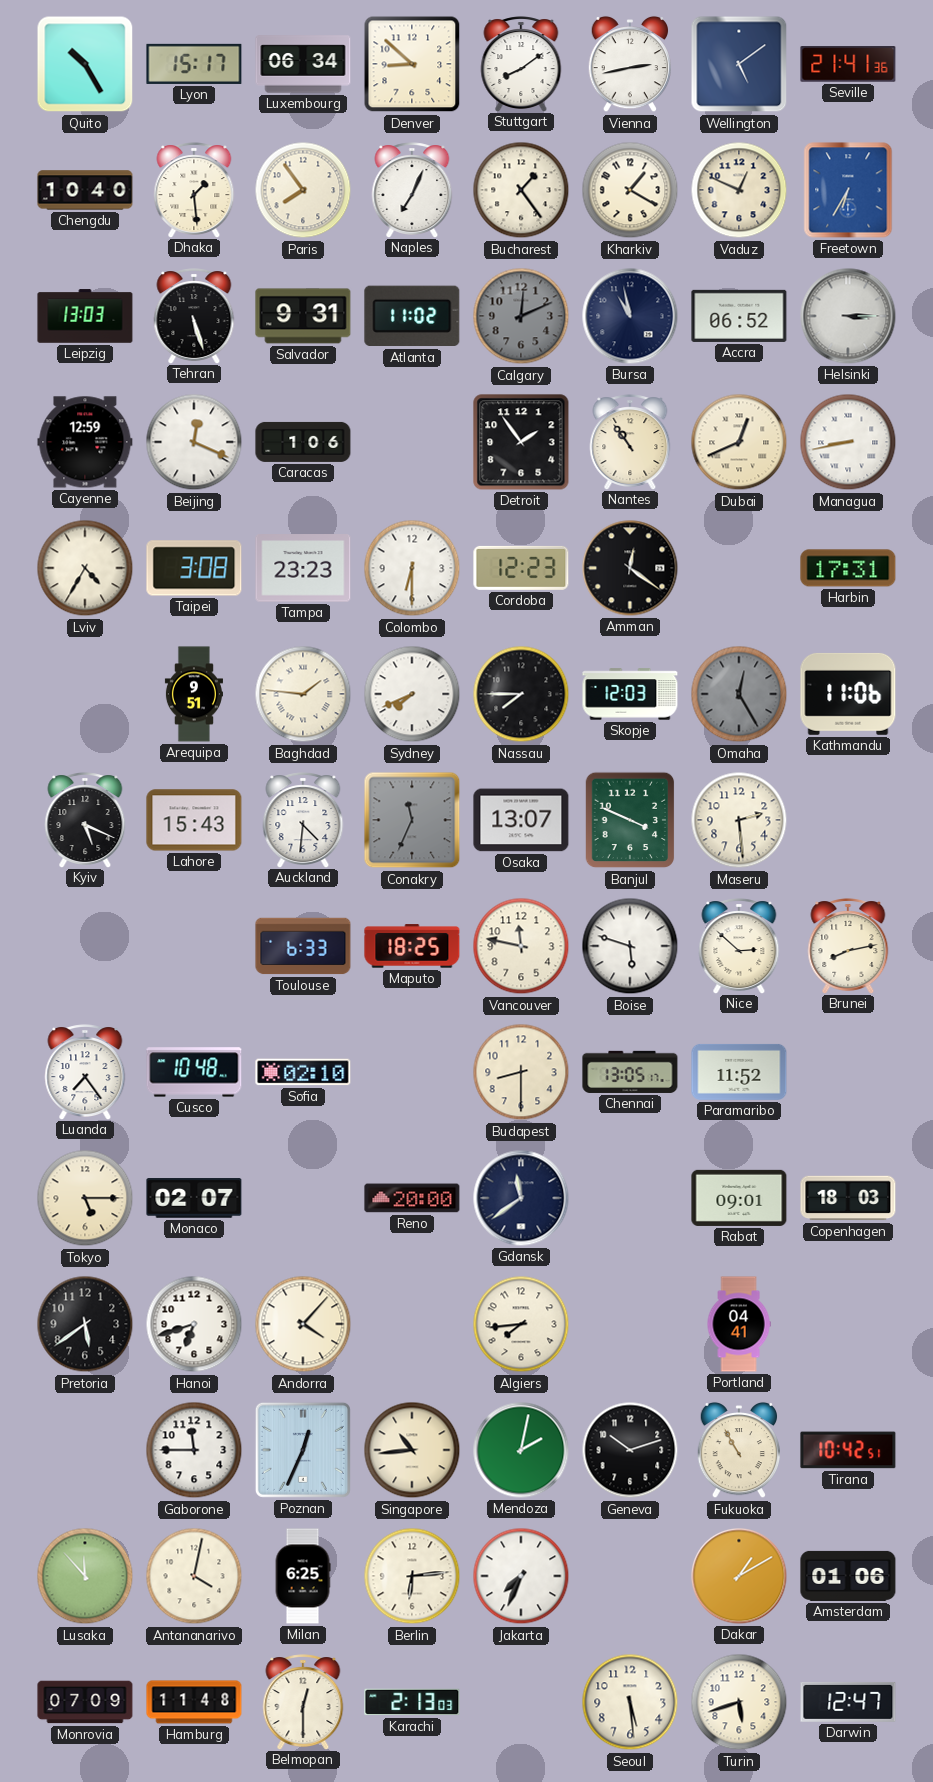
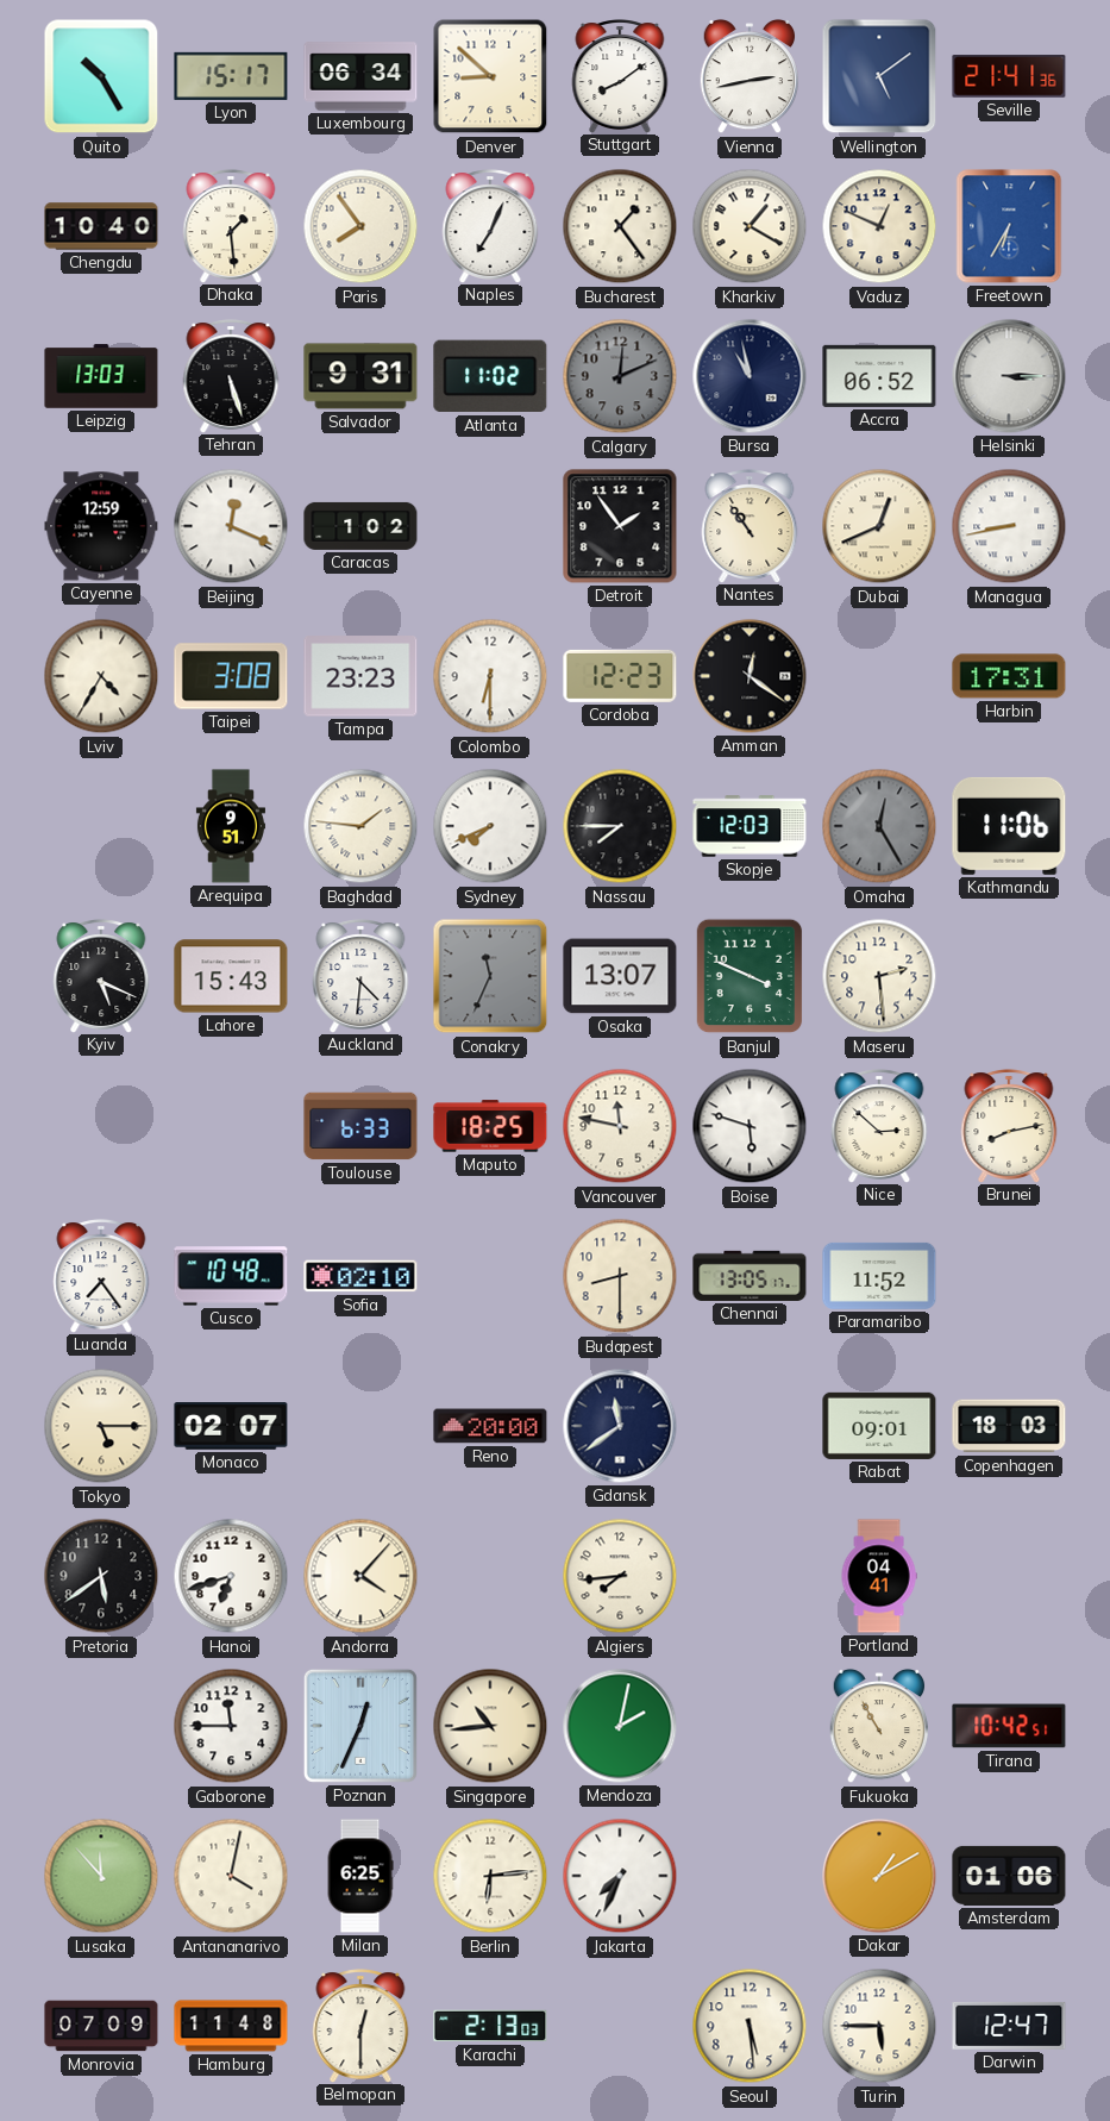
Caracas: 1:06 -> 1:02 (360, 526)
Geneva: 10:12 -> none (630, 1450)
Turin: 5:42 -> 5:45 (879, 2026)
